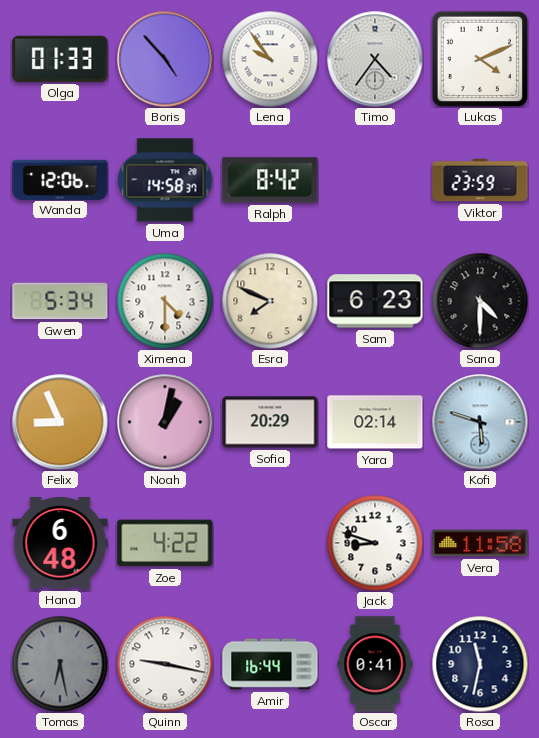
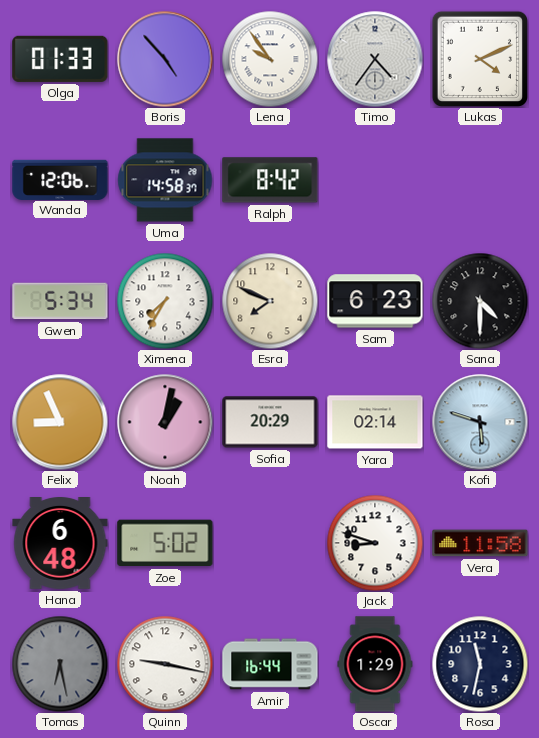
Viktor: 23:59 -> none (480, 180)
Ximena: 4:30 -> 7:35 (165, 301)
Zoe: 4:22 -> 5:02 (165, 543)
Oscar: 0:41 -> 1:29 (375, 664)
